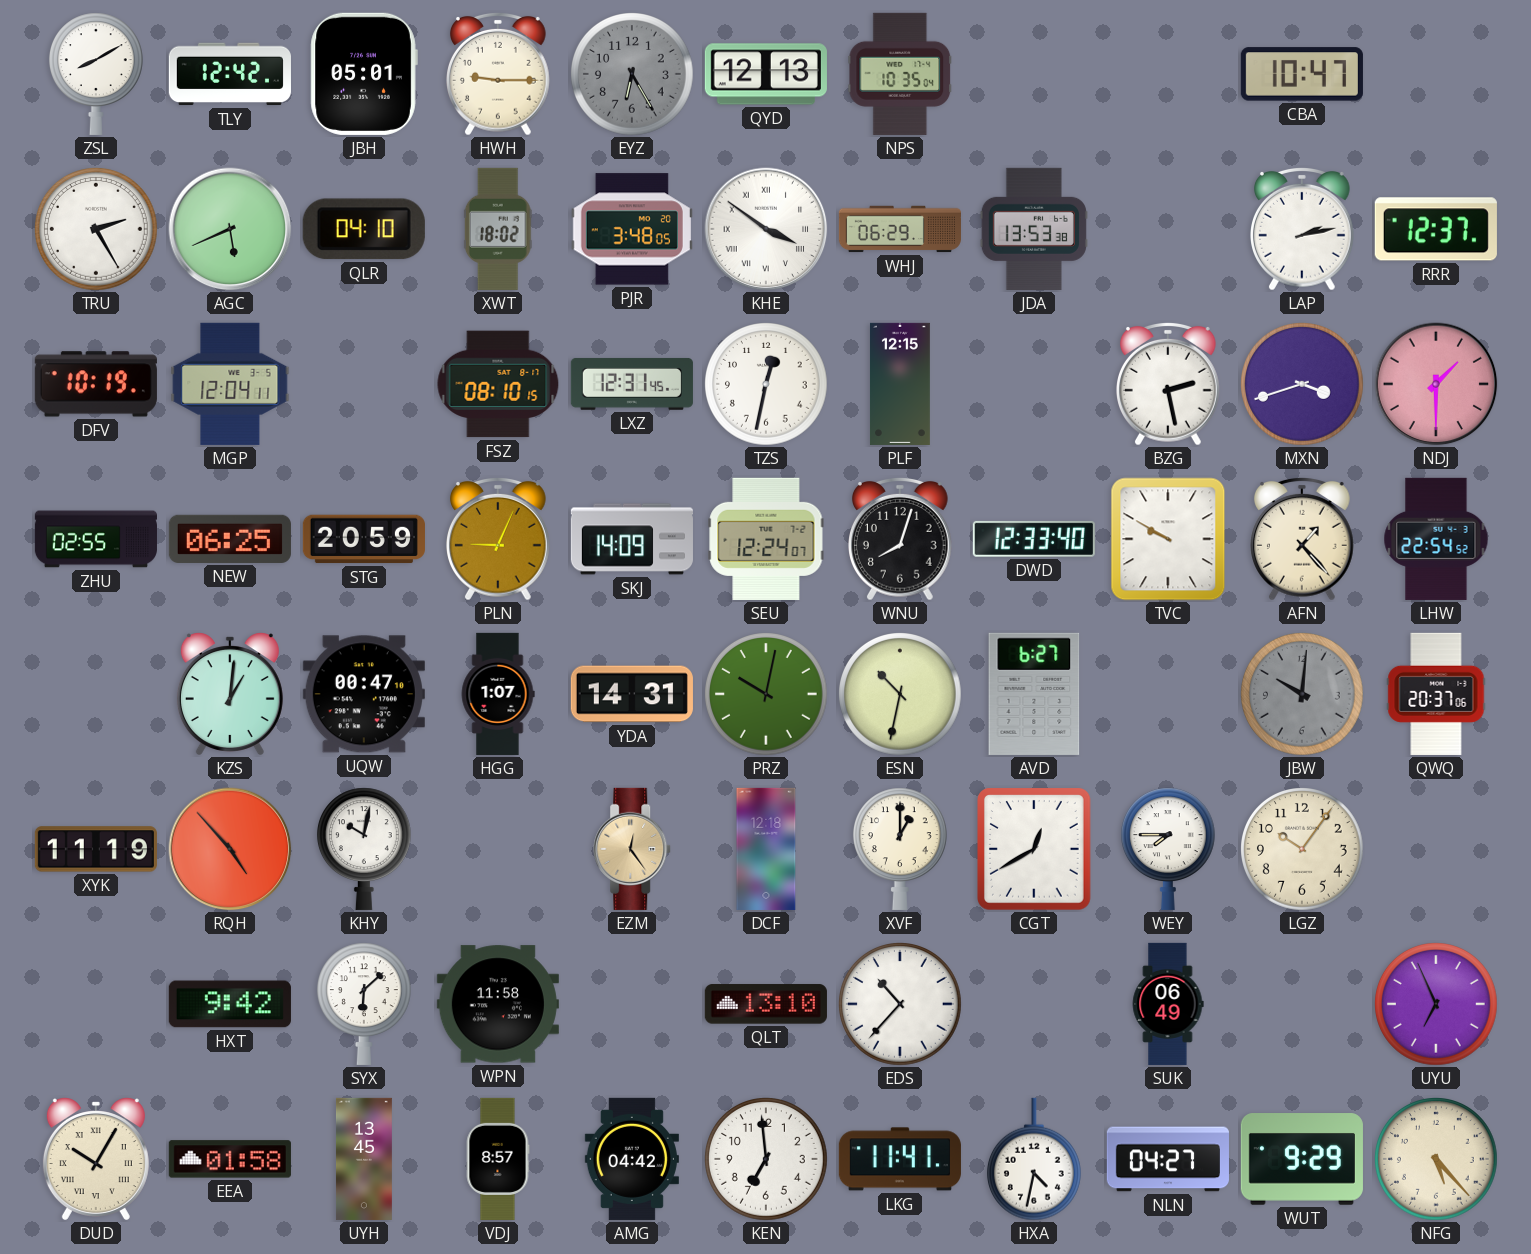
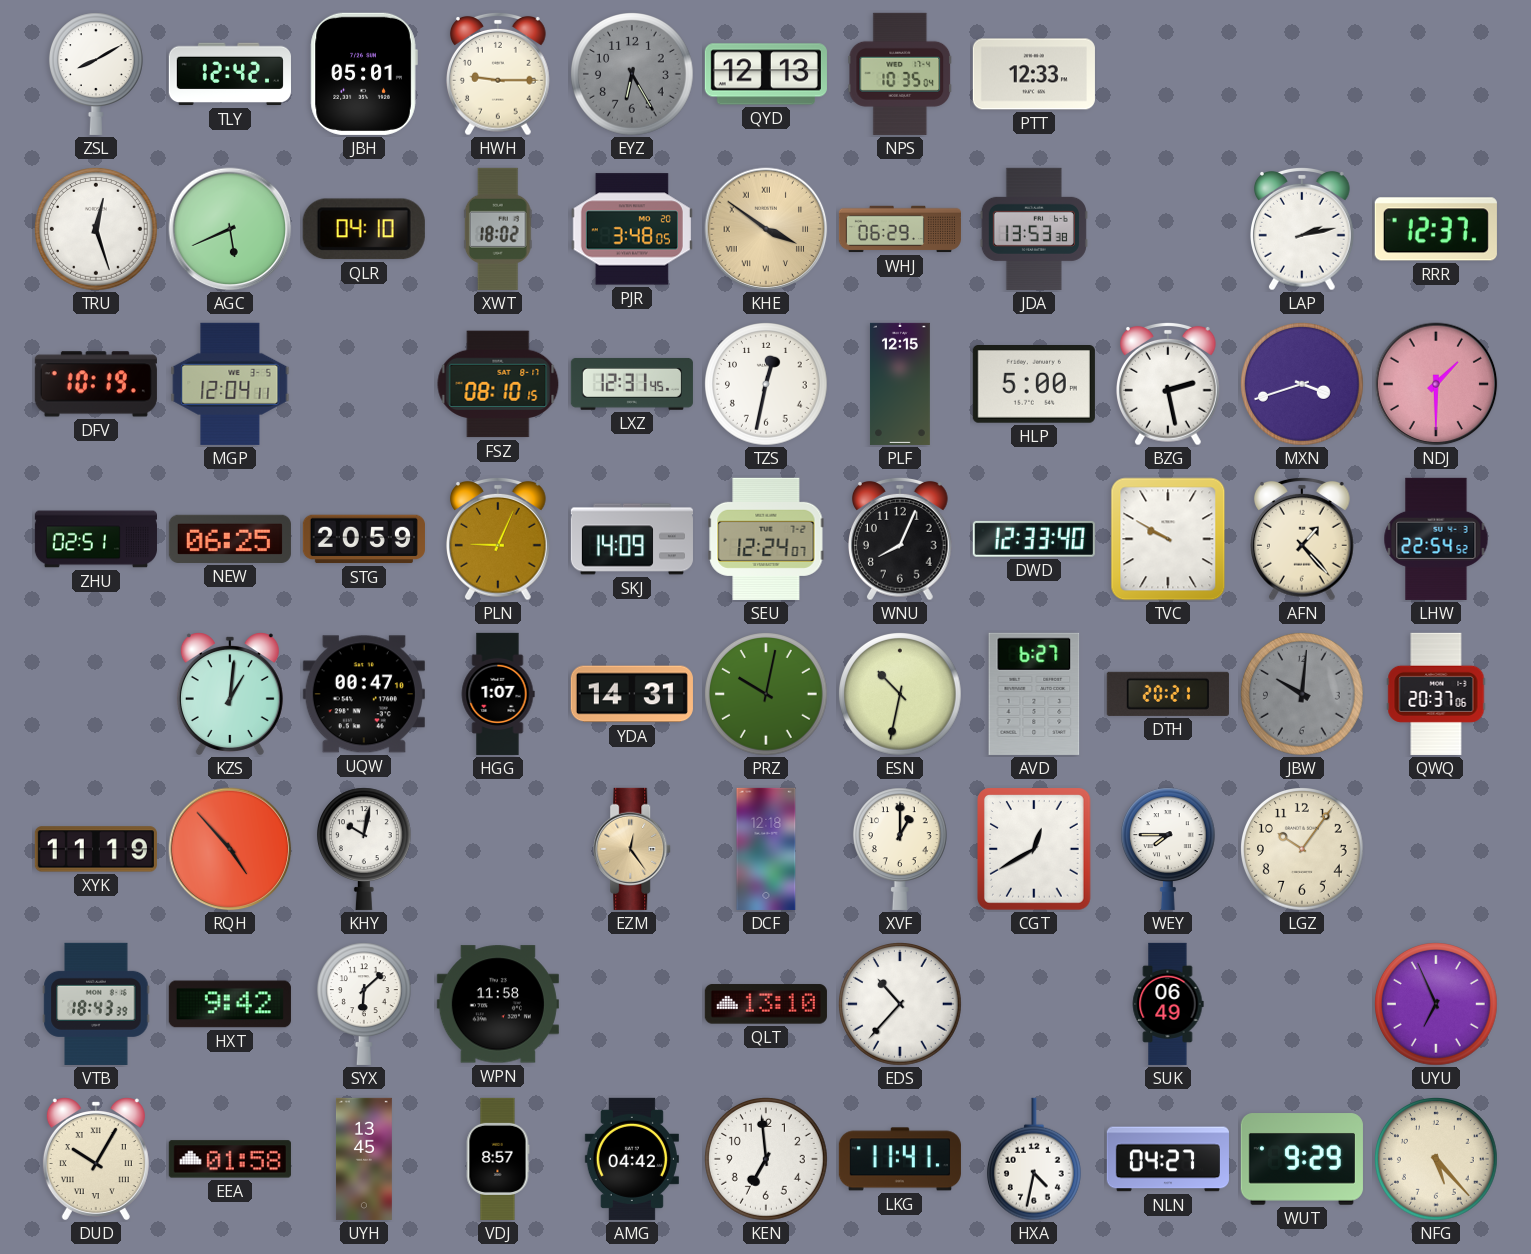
PTT: none -> 12:33 (1034, 74)
CBA: 10:47 -> none (1302, 74)
TRU: 2:25 -> 12:27 (97, 230)
KHE dial: white -> champagne (766, 229)
HLP: none -> 5:00 (1034, 385)
ZHU: 02:55 -> 02:51 (96, 539)
WNU: 8:03 -> 8:04 (901, 539)
DTH: none -> 20:21 (1168, 694)
VTB: none -> 18:43 (96, 1004)
